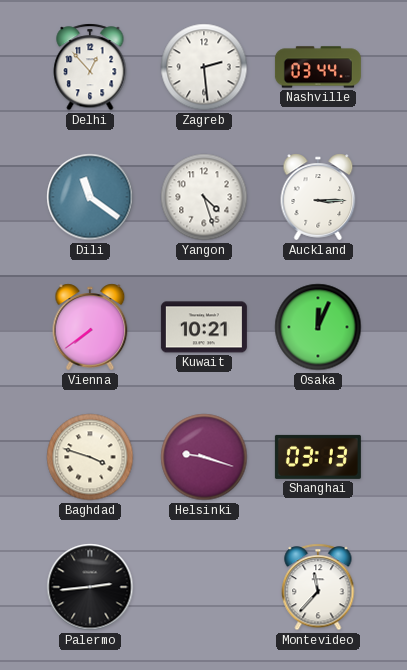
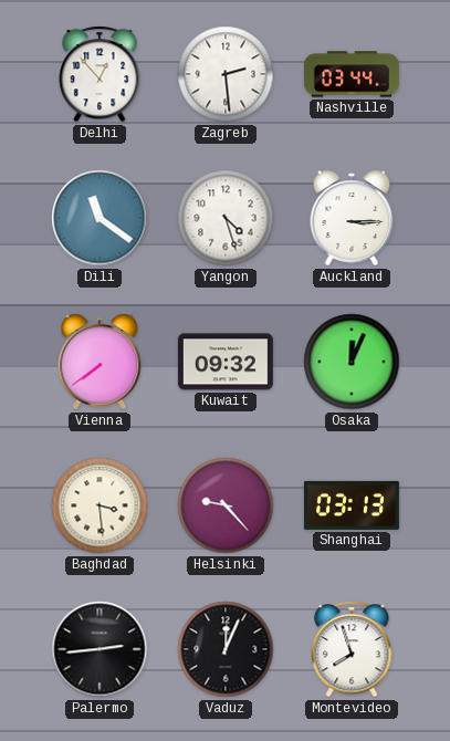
Kuwait: 10:21 -> 09:32 (226, 362)
Baghdad: 3:48 -> 3:29 (100, 505)
Helsinki: 9:18 -> 9:23 (226, 505)
Vaduz: none -> 12:04 (226, 649)
Montevideo: 11:37 -> 7:57 (352, 649)
